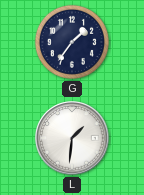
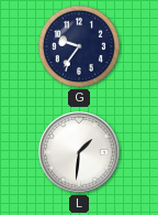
G: 1:36 -> 9:36 (79, 46)
